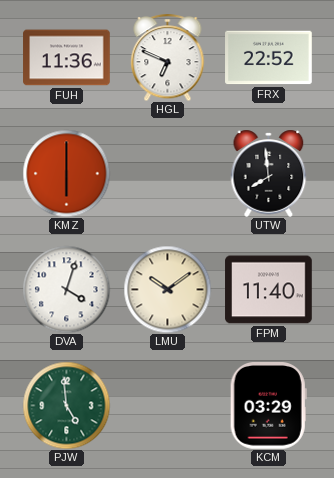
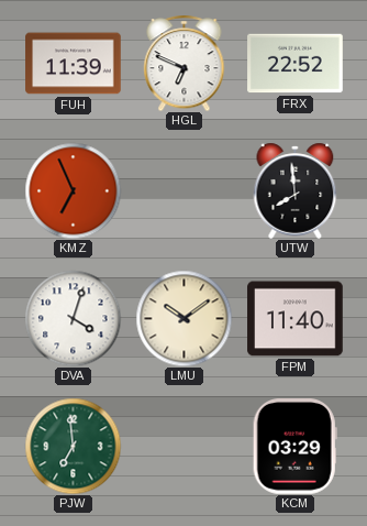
FUH: 11:36 -> 11:39 (74, 64)
KMZ: 6:00 -> 6:56 (73, 190)
PJW: 4:59 -> 6:59 (73, 446)
